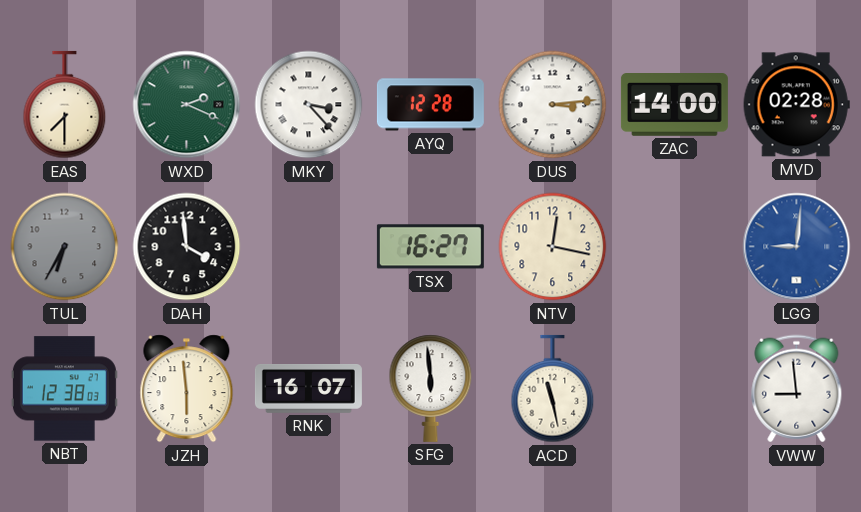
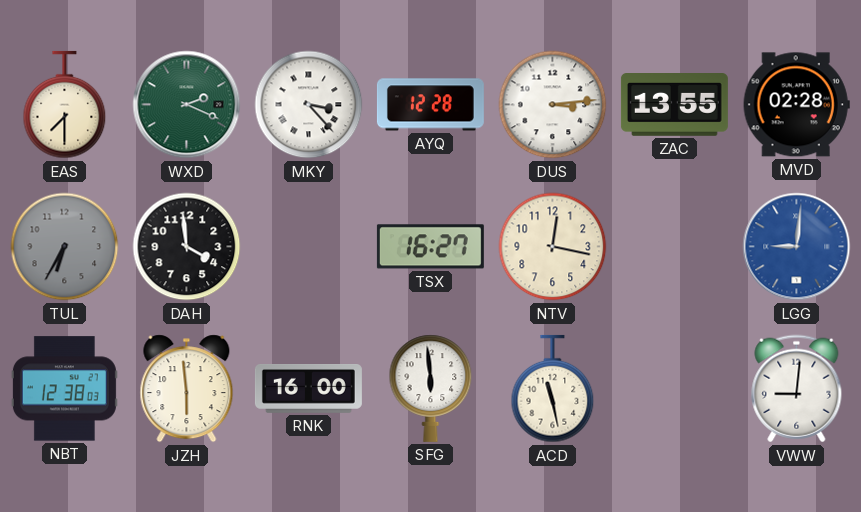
ZAC: 14:00 -> 13:55 (674, 105)
RNK: 16:07 -> 16:00 (308, 389)
VWW: 8:59 -> 9:01 (797, 389)
